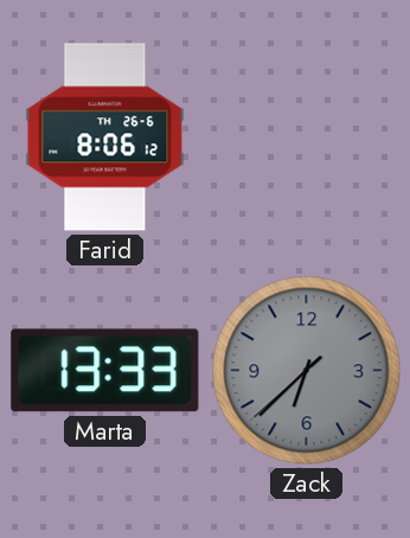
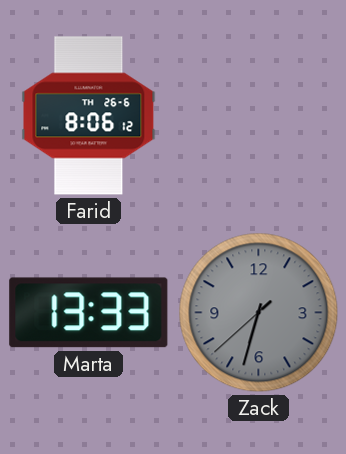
Zack: 6:37 -> 6:32 (259, 313)
